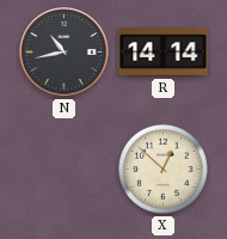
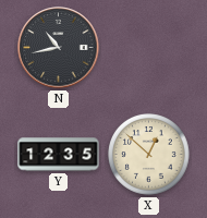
R: 14:14 -> none (164, 53)
Y: none -> 12:35 (59, 155)
